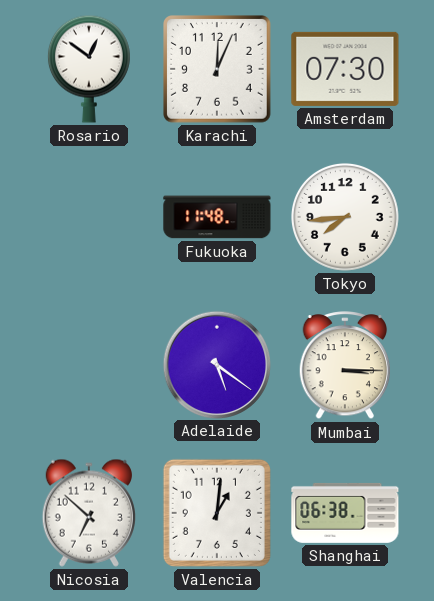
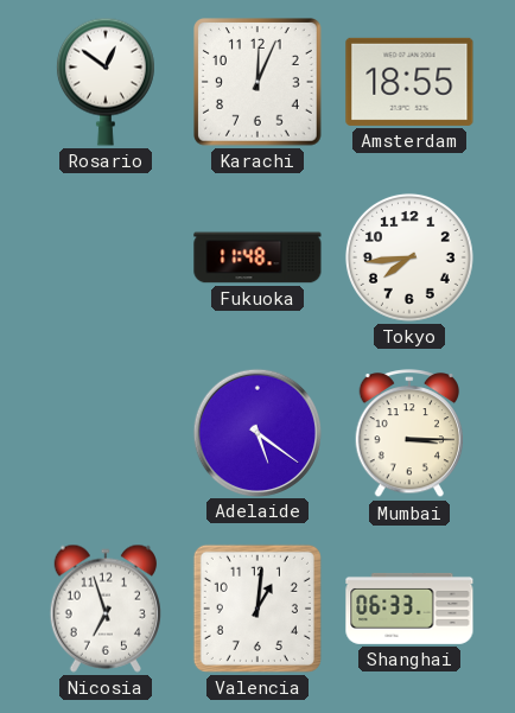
Amsterdam: 07:30 -> 18:55 (409, 82)
Nicosia: 6:52 -> 6:57 (106, 609)
Shanghai: 06:38 -> 06:33 (409, 609)
